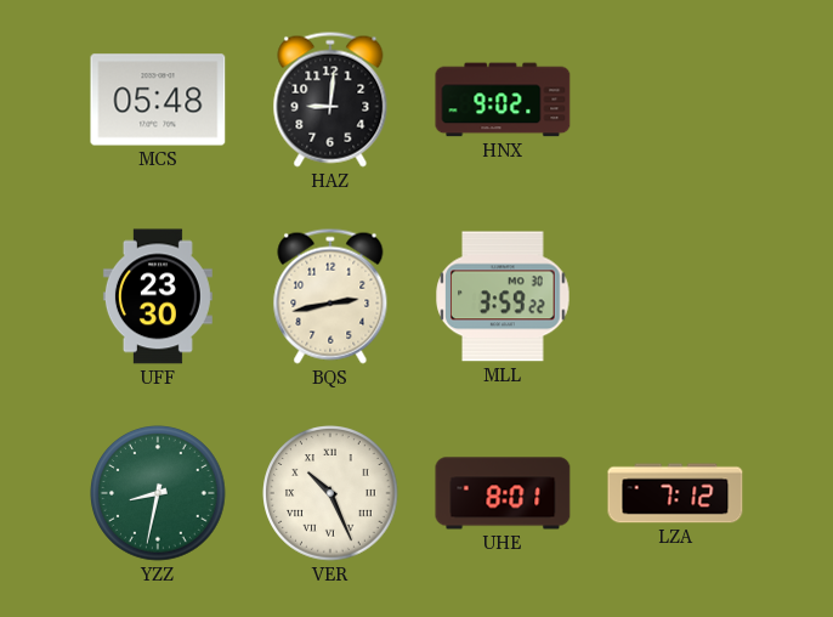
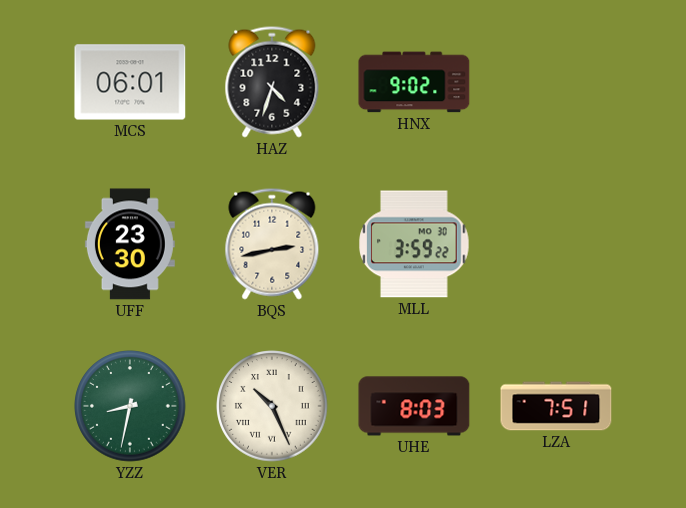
MCS: 05:48 -> 06:01 (130, 82)
HAZ: 9:01 -> 4:33 (272, 82)
UHE: 8:01 -> 8:03 (414, 406)
LZA: 7:12 -> 7:51 (556, 406)
